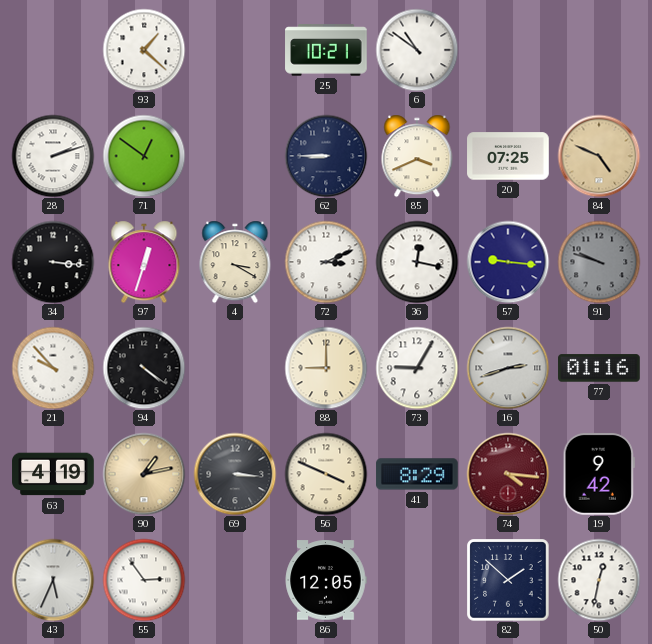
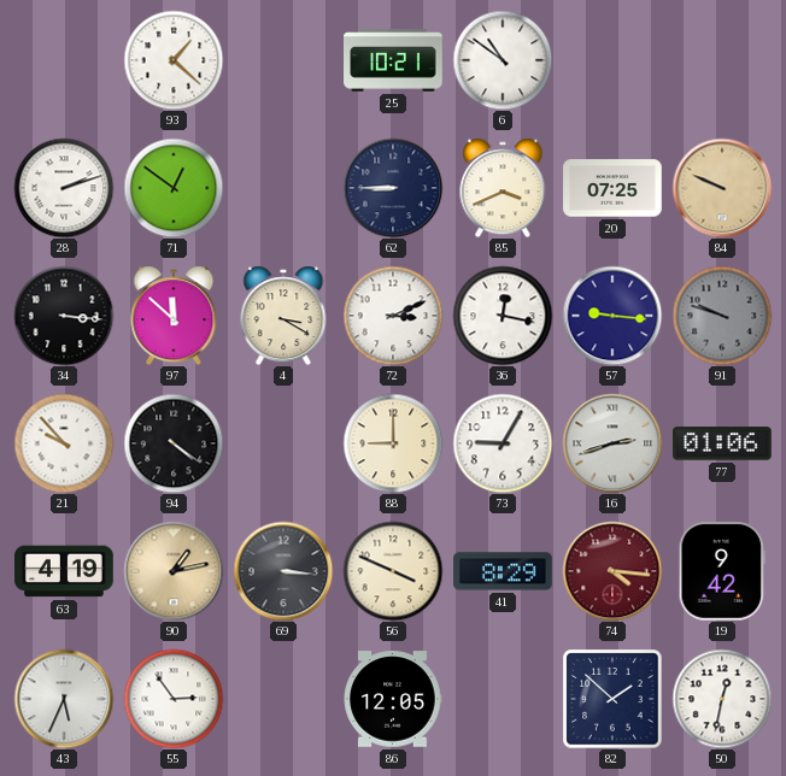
84: 4:49 -> 9:49 (722, 188)
97: 12:33 -> 11:52 (174, 316)
77: 01:16 -> 01:06 (722, 443)
